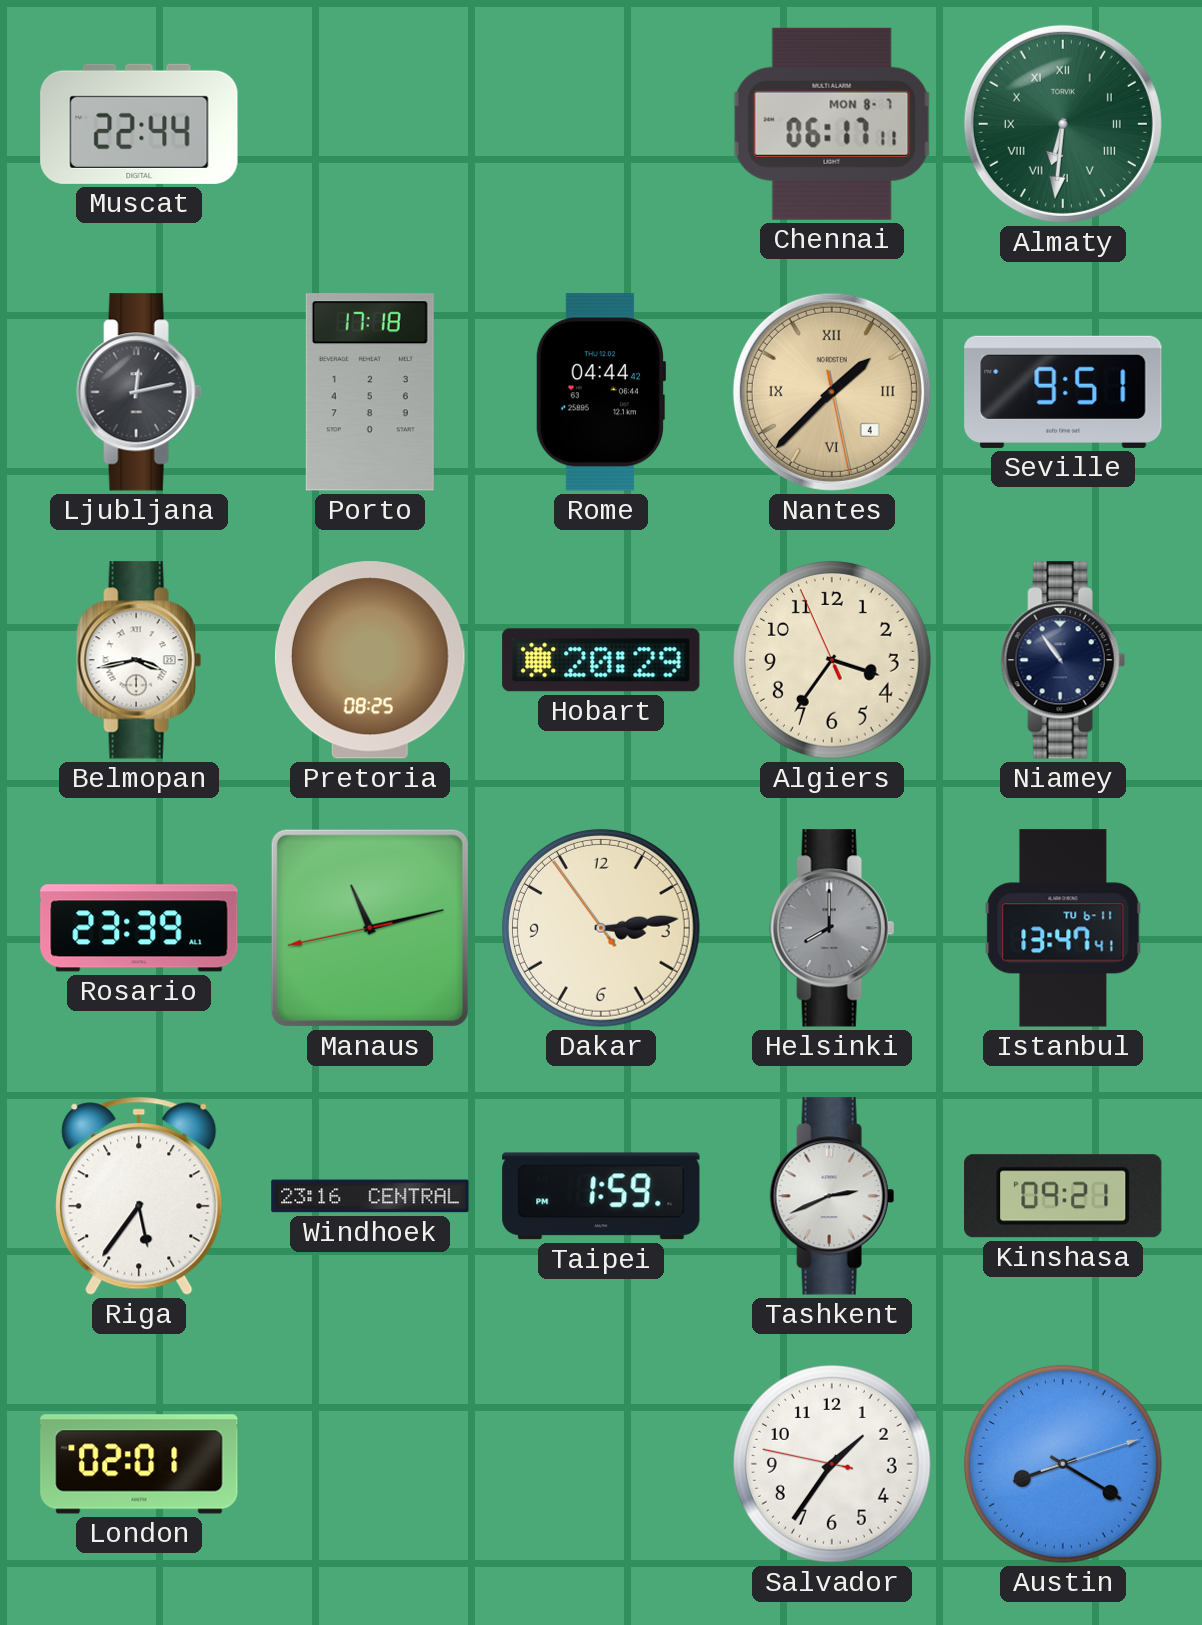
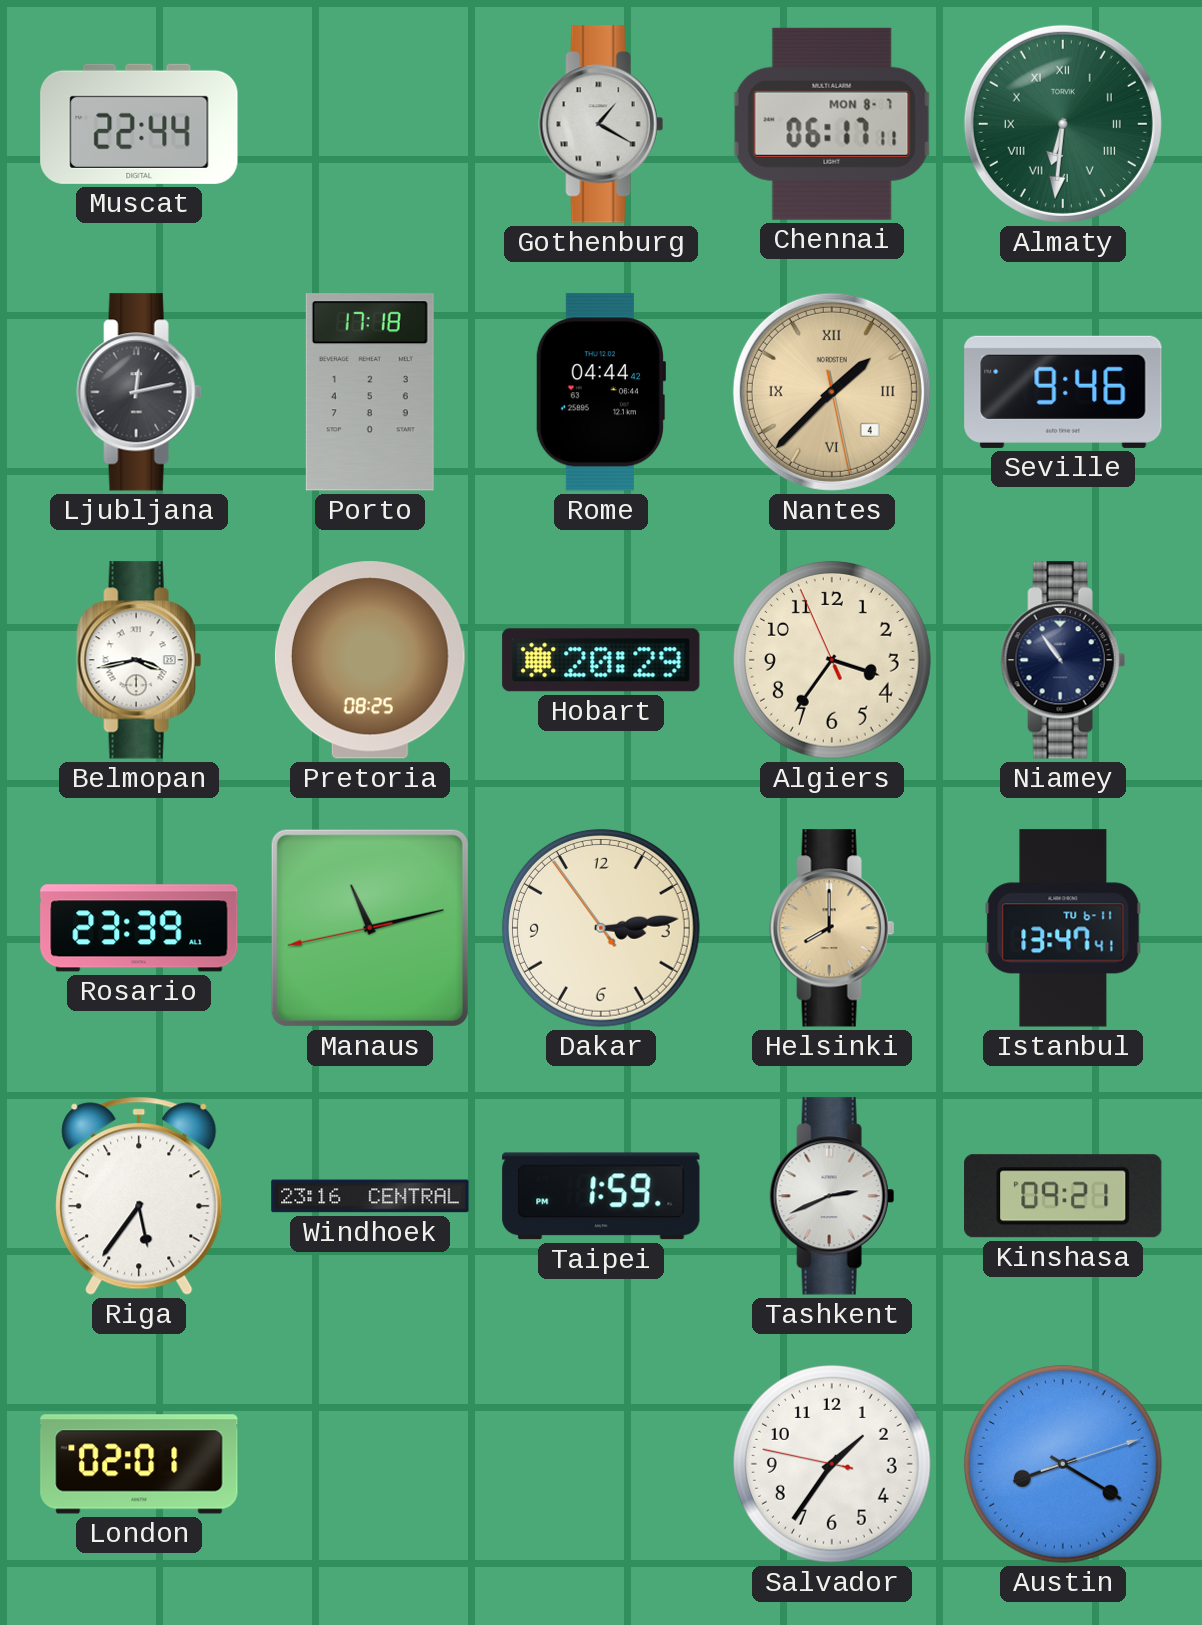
Gothenburg: none -> 1:20 (601, 124)
Seville: 9:51 -> 9:46 (1063, 392)
Helsinki dial: grey -> champagne (832, 928)
